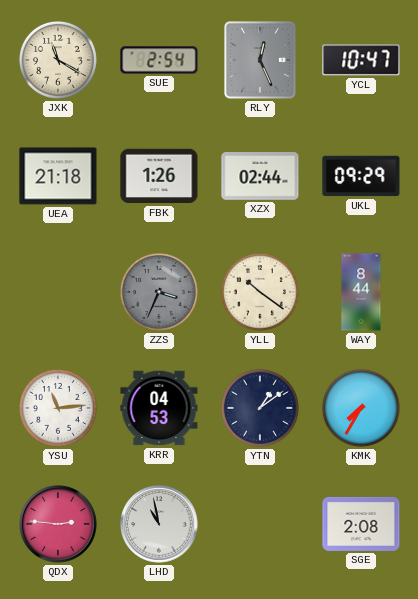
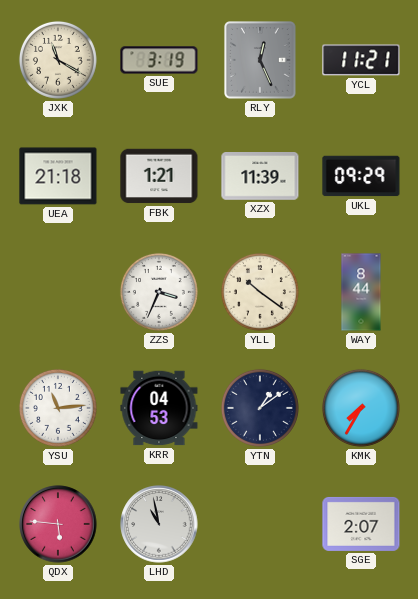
SUE: 2:54 -> 3:19 (159, 60)
YCL: 10:47 -> 11:21 (361, 60)
FBK: 1:26 -> 1:21 (159, 176)
XZX: 02:44 -> 11:39 (260, 177)
ZZS dial: grey -> white (159, 292)
QDX: 2:46 -> 5:46 (58, 524)
SGE: 2:08 -> 2:07 (361, 524)
